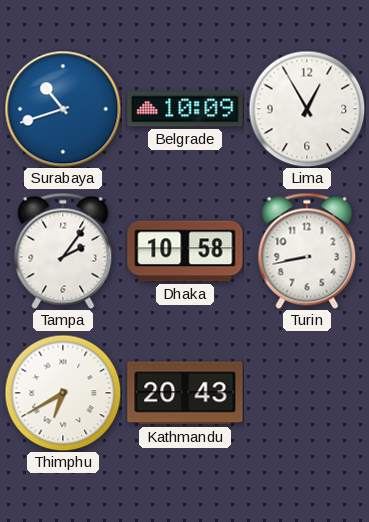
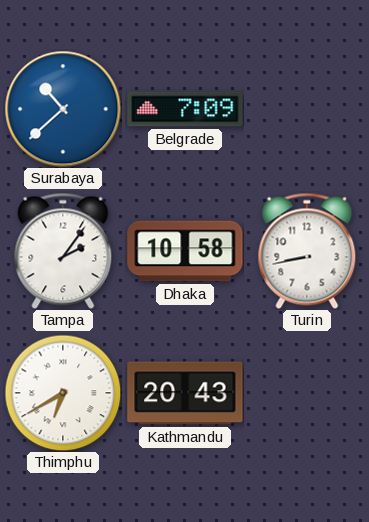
Surabaya: 10:42 -> 10:38 (63, 109)
Belgrade: 10:09 -> 7:09 (185, 109)
Lima: 12:55 -> none (307, 109)
